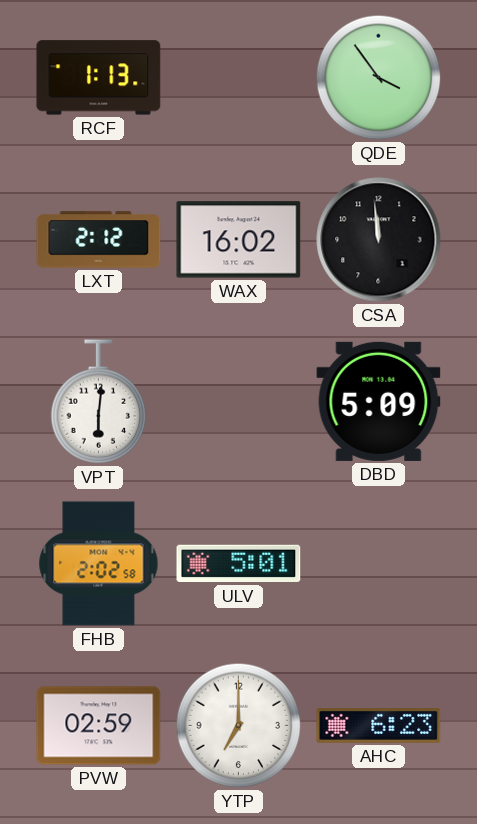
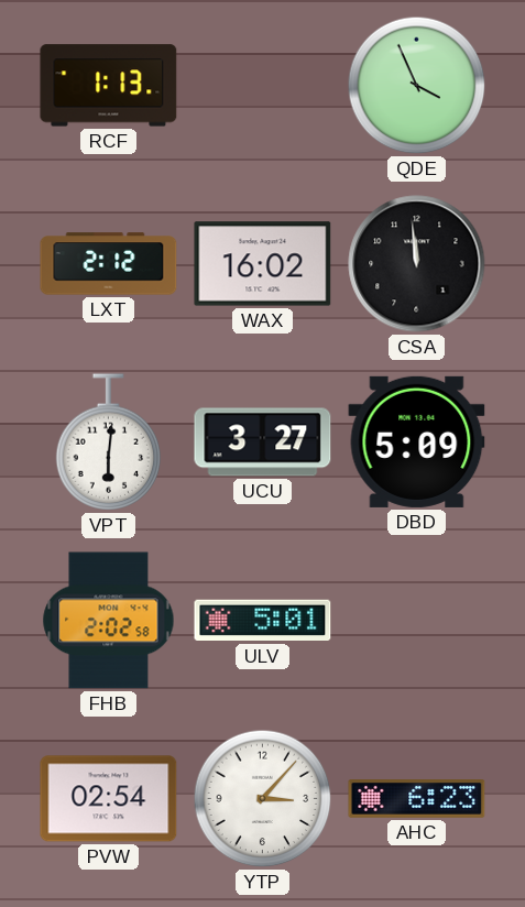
QDE: 3:54 -> 3:56 (417, 86)
UCU: none -> 3:27 (263, 442)
PVW: 02:59 -> 02:54 (109, 799)
YTP: 7:00 -> 3:07 (263, 799)
